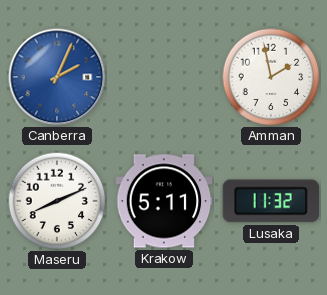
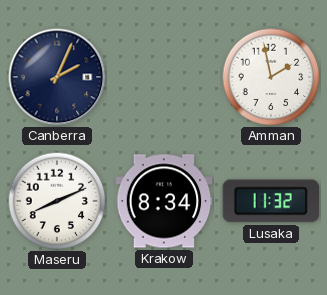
Canberra dial: blue -> navy (57, 77)
Krakow: 5:11 -> 8:34 (164, 201)
